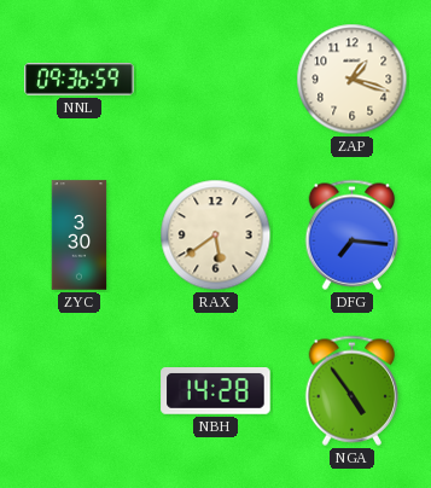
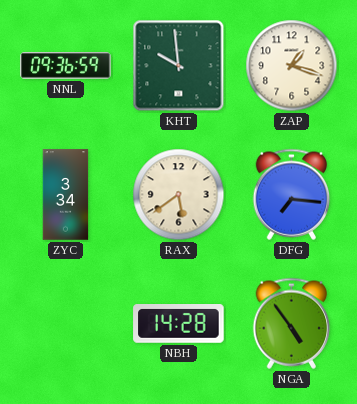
KHT: none -> 9:59 (179, 66)
ZYC: 3:30 -> 3:34 (66, 195)
